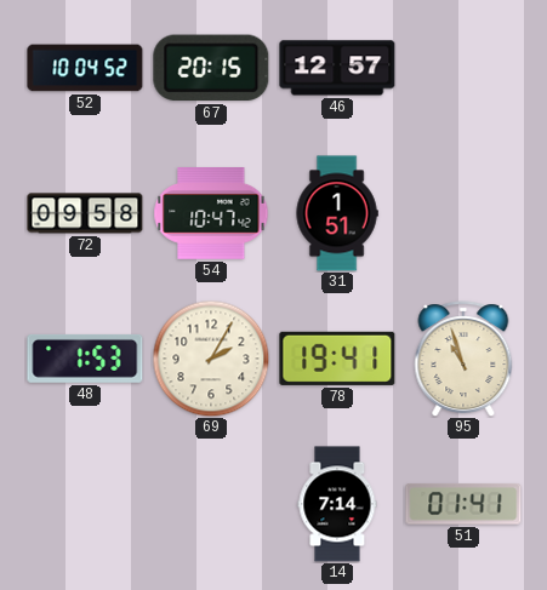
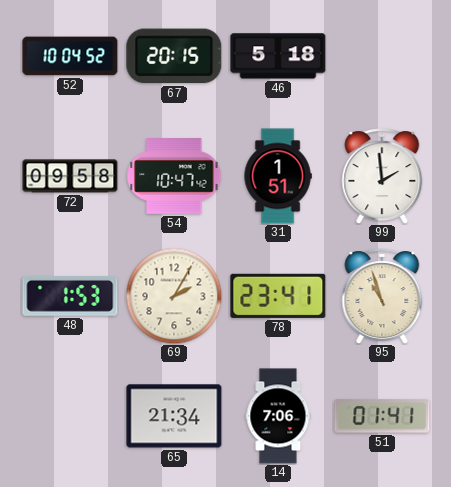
46: 12:57 -> 5:18 (278, 56)
99: none -> 1:59 (382, 176)
78: 19:41 -> 23:41 (278, 296)
65: none -> 21:34 (174, 416)
14: 7:14 -> 7:06 (278, 416)
